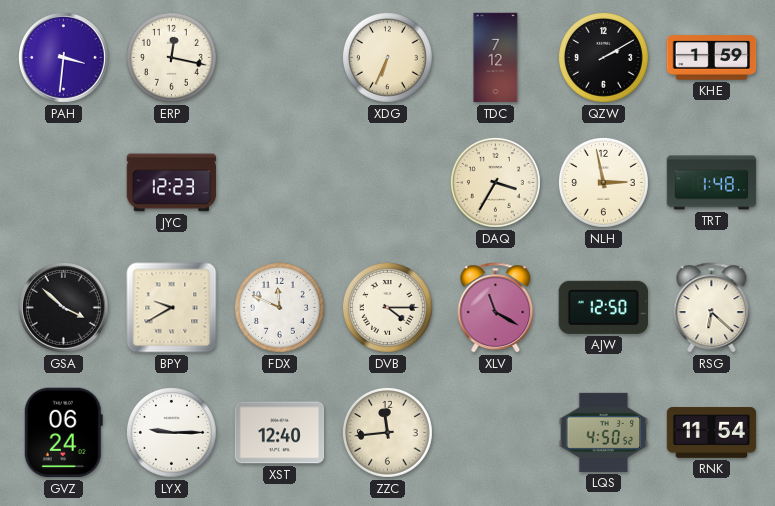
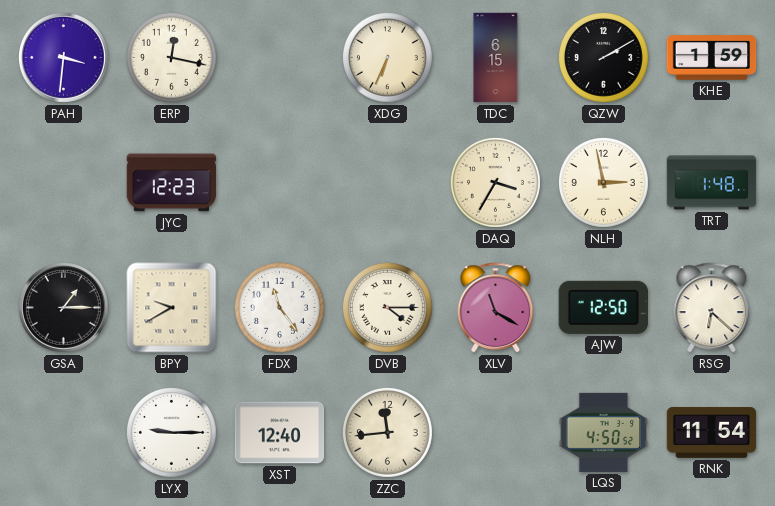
TDC: 7:12 -> 6:15 (496, 58)
GSA: 3:52 -> 1:15 (63, 307)
FDX: 11:49 -> 11:24 (279, 307)
GVZ: 06:24 -> none (63, 433)
